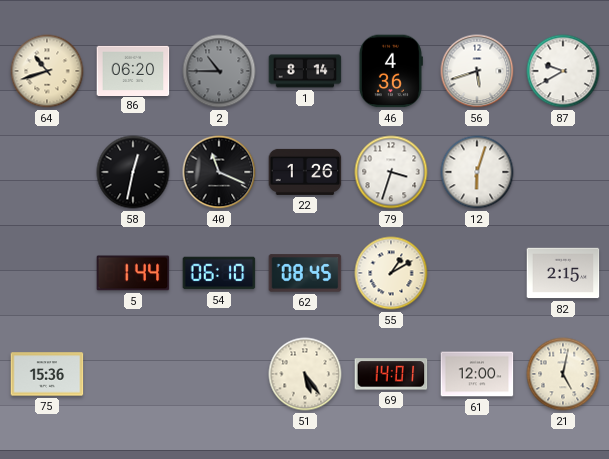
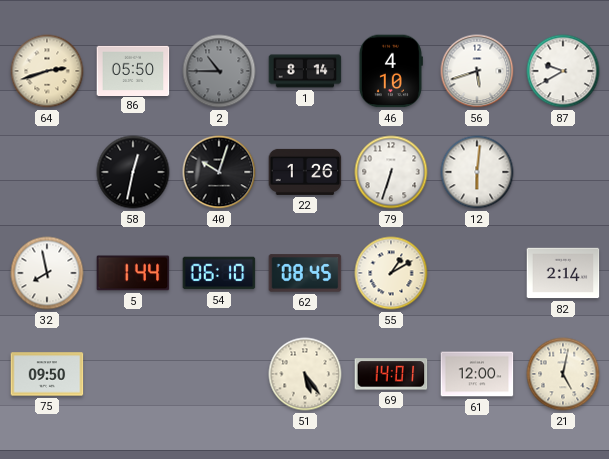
64: 10:42 -> 2:42 (47, 71)
86: 06:20 -> 05:50 (133, 70)
46: 4:36 -> 4:10 (390, 71)
40: 11:19 -> 10:03 (219, 172)
79: 3:33 -> 6:33 (391, 172)
12: 6:03 -> 6:01 (477, 172)
32: none -> 7:58 (47, 273)
82: 2:15 -> 2:14 (563, 273)
75: 15:36 -> 09:50 (47, 374)
